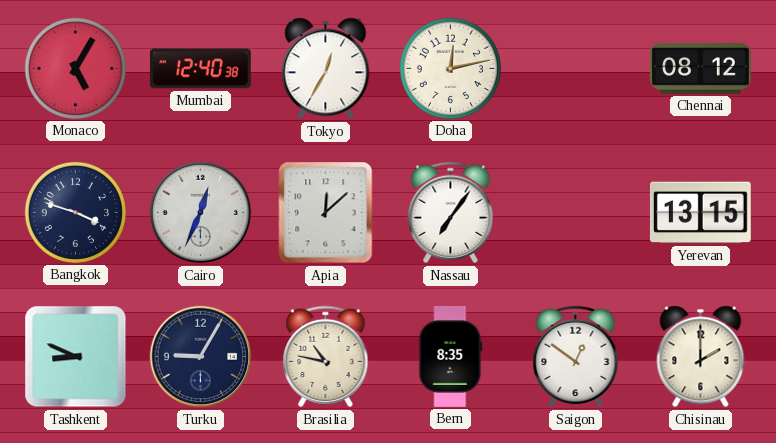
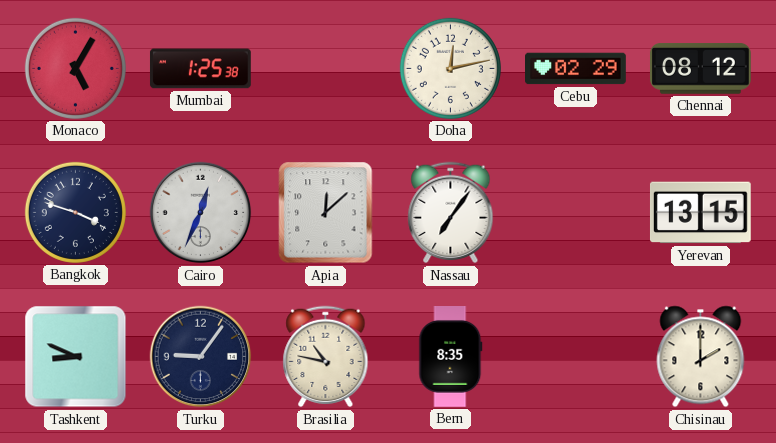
Mumbai: 12:40 -> 1:25 (200, 69)
Tokyo: 12:35 -> none (326, 69)
Cebu: none -> 02:29 (576, 69)
Turku: 9:05 -> 9:06 (201, 357)
Saigon: 12:51 -> none (576, 357)
